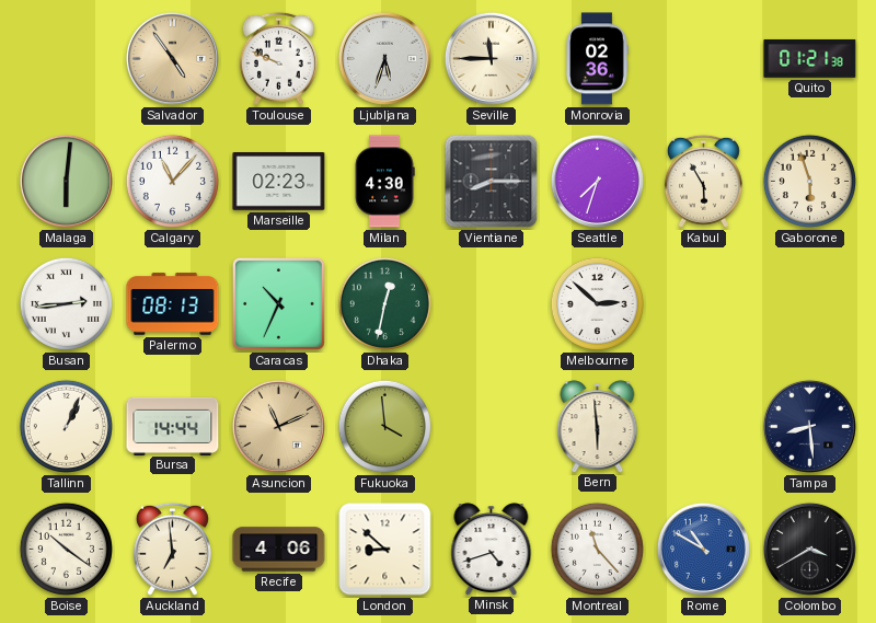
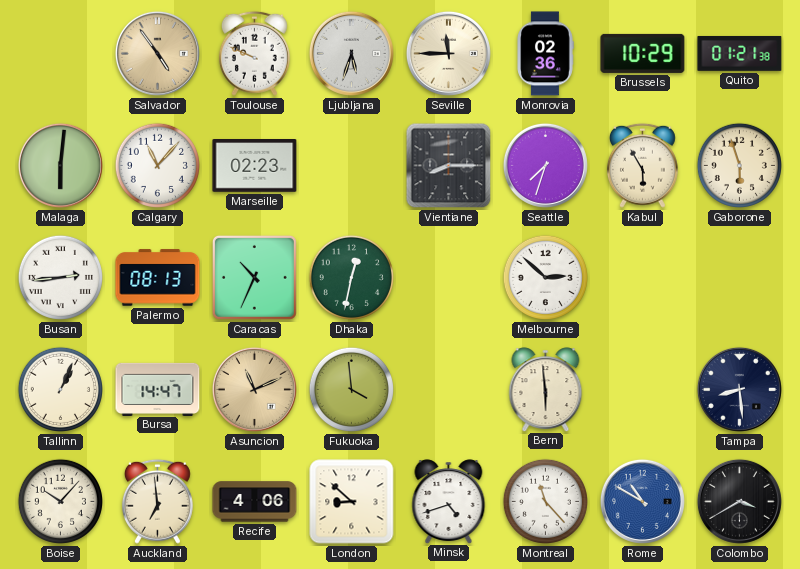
Brussels: none -> 10:29 (643, 53)
Milan: 4:30 -> none (384, 182)
Bursa: 14:44 -> 14:47 (158, 389)
Boise: 10:21 -> 10:07 (60, 501)
